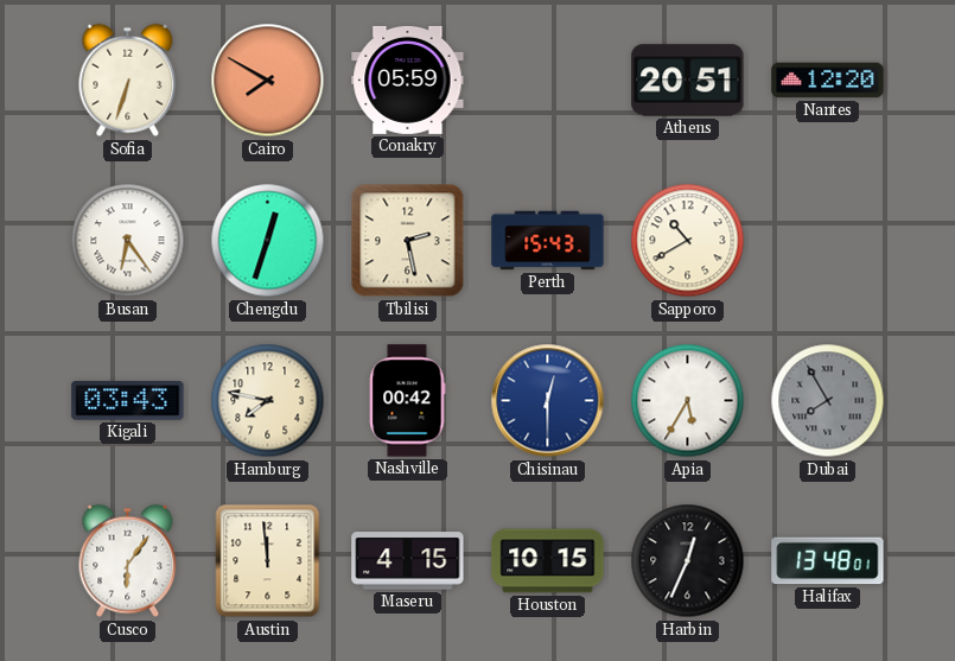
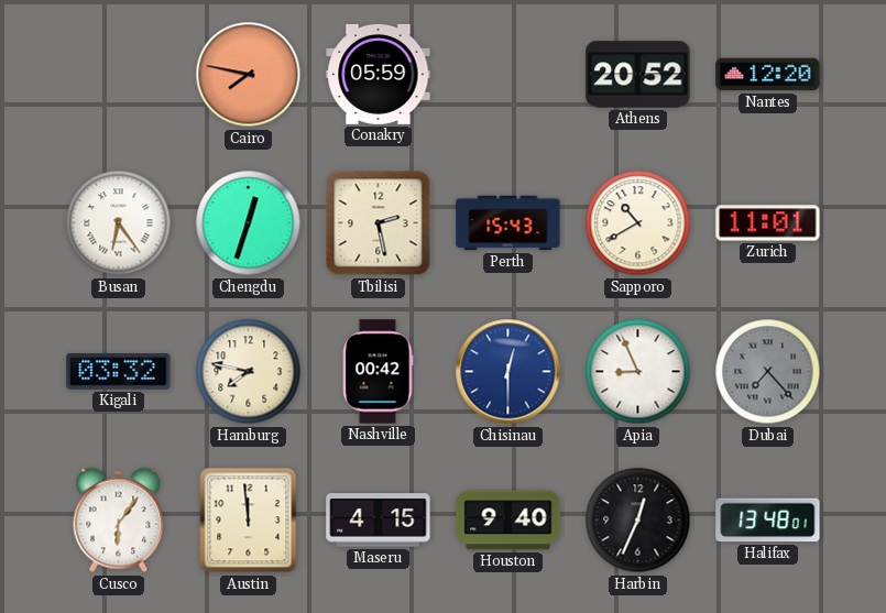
Sofia: 6:33 -> none (128, 81)
Cairo: 7:50 -> 7:47 (249, 75)
Athens: 20:51 -> 20:52 (638, 75)
Zurich: none -> 11:01 (768, 223)
Kigali: 03:43 -> 03:32 (119, 372)
Apia: 5:35 -> 8:56 (638, 372)
Dubai: 7:55 -> 7:23 (768, 372)
Houston: 10:15 -> 9:40 (508, 521)
